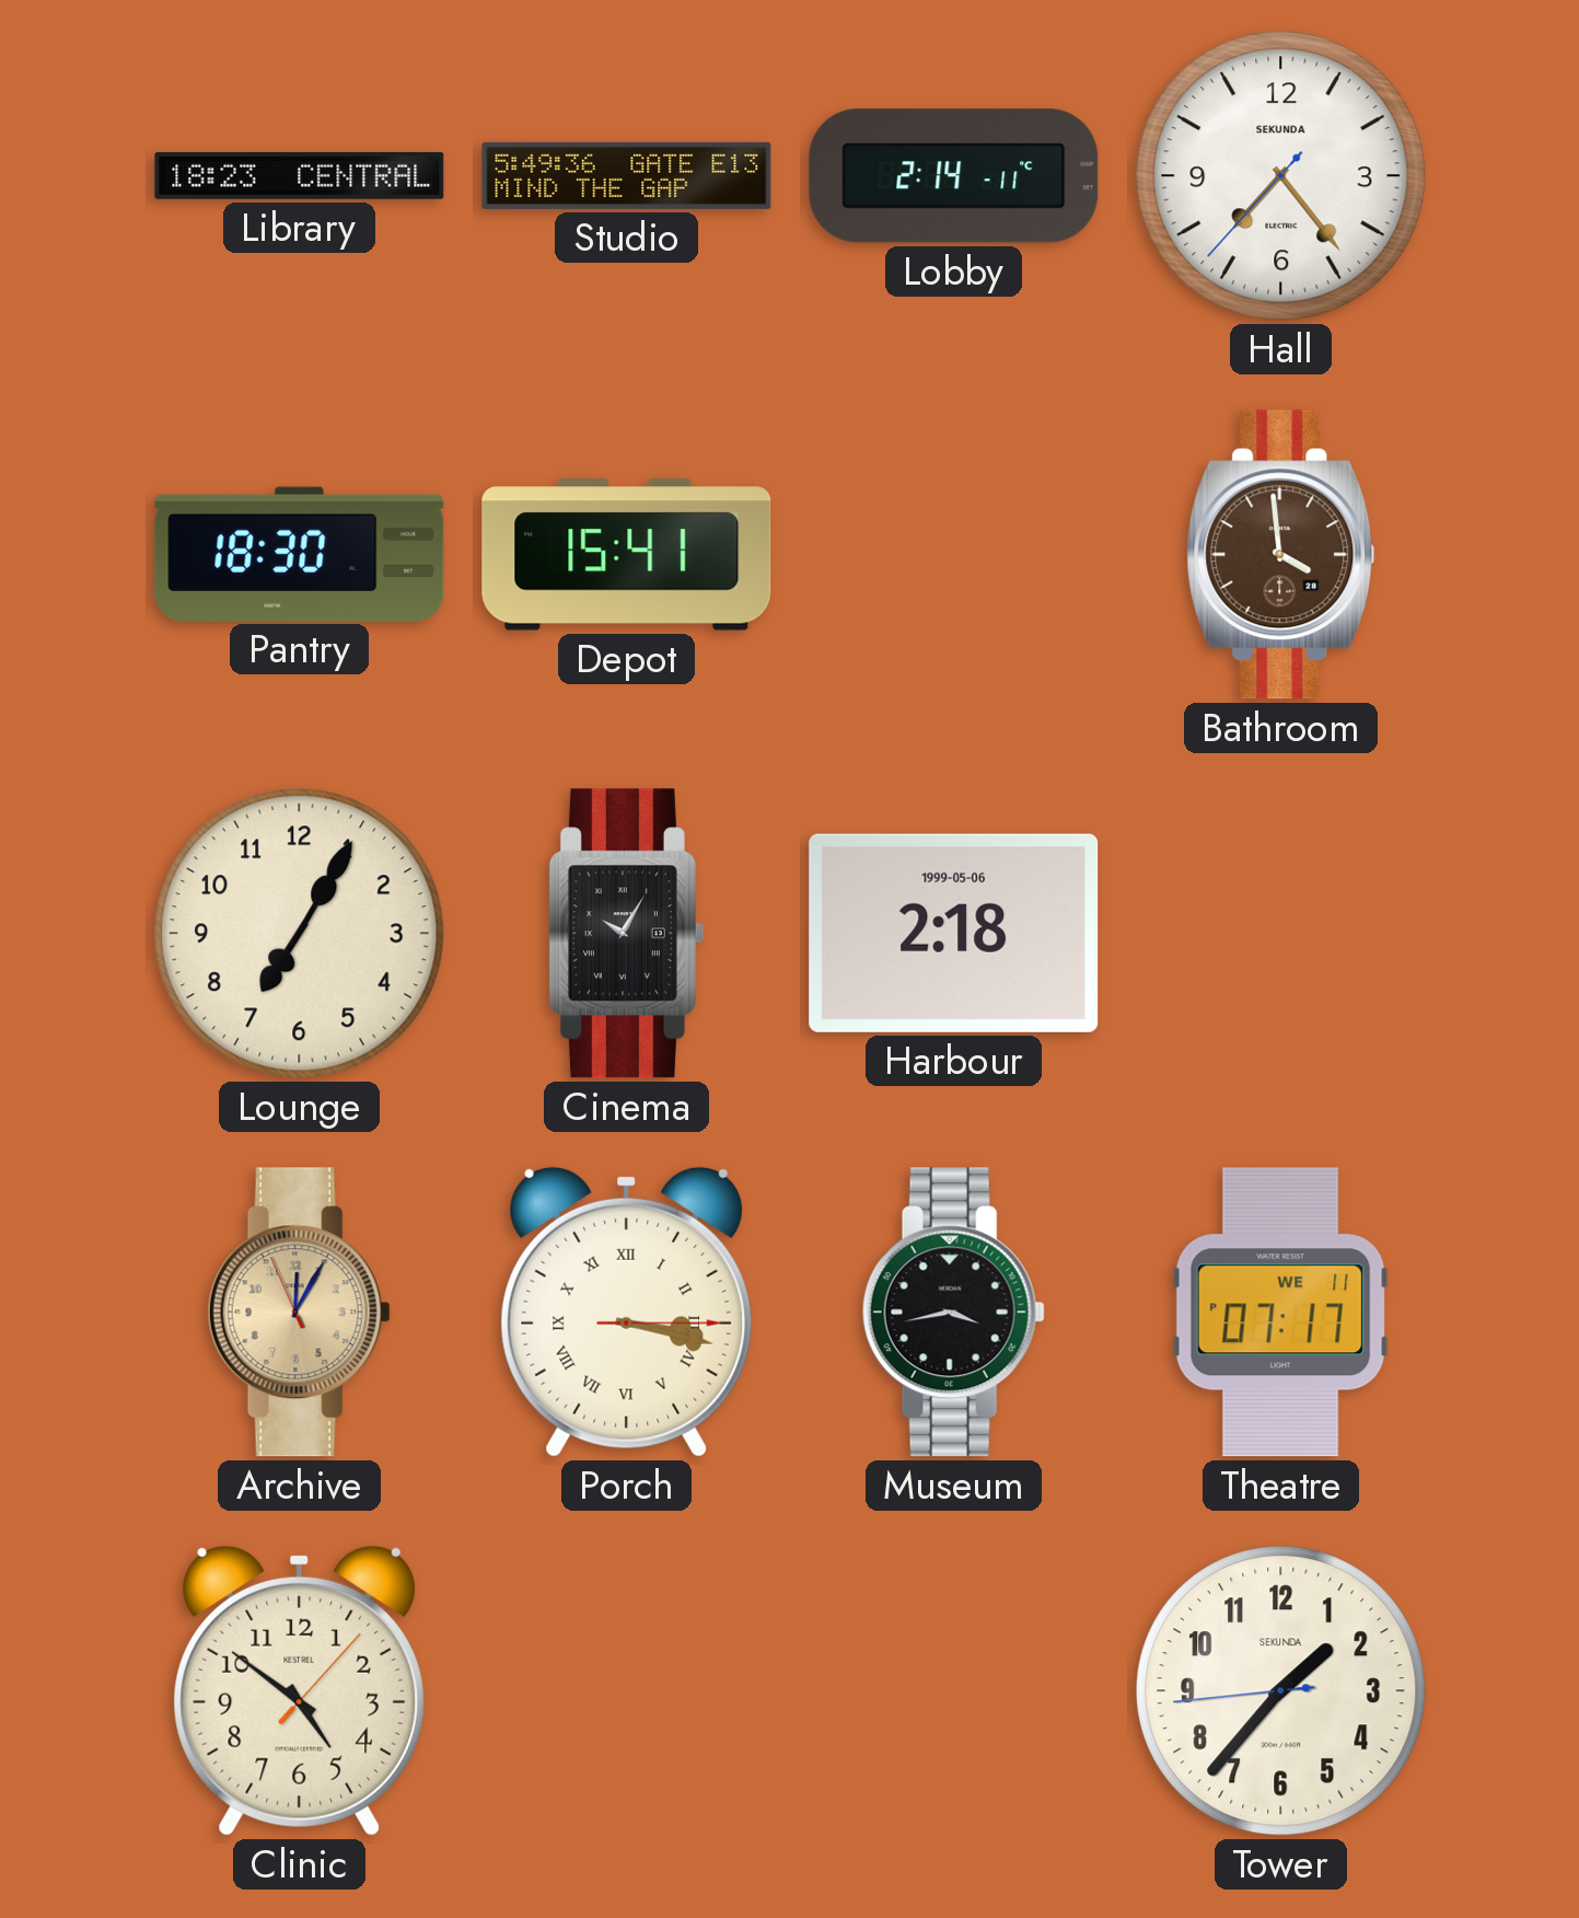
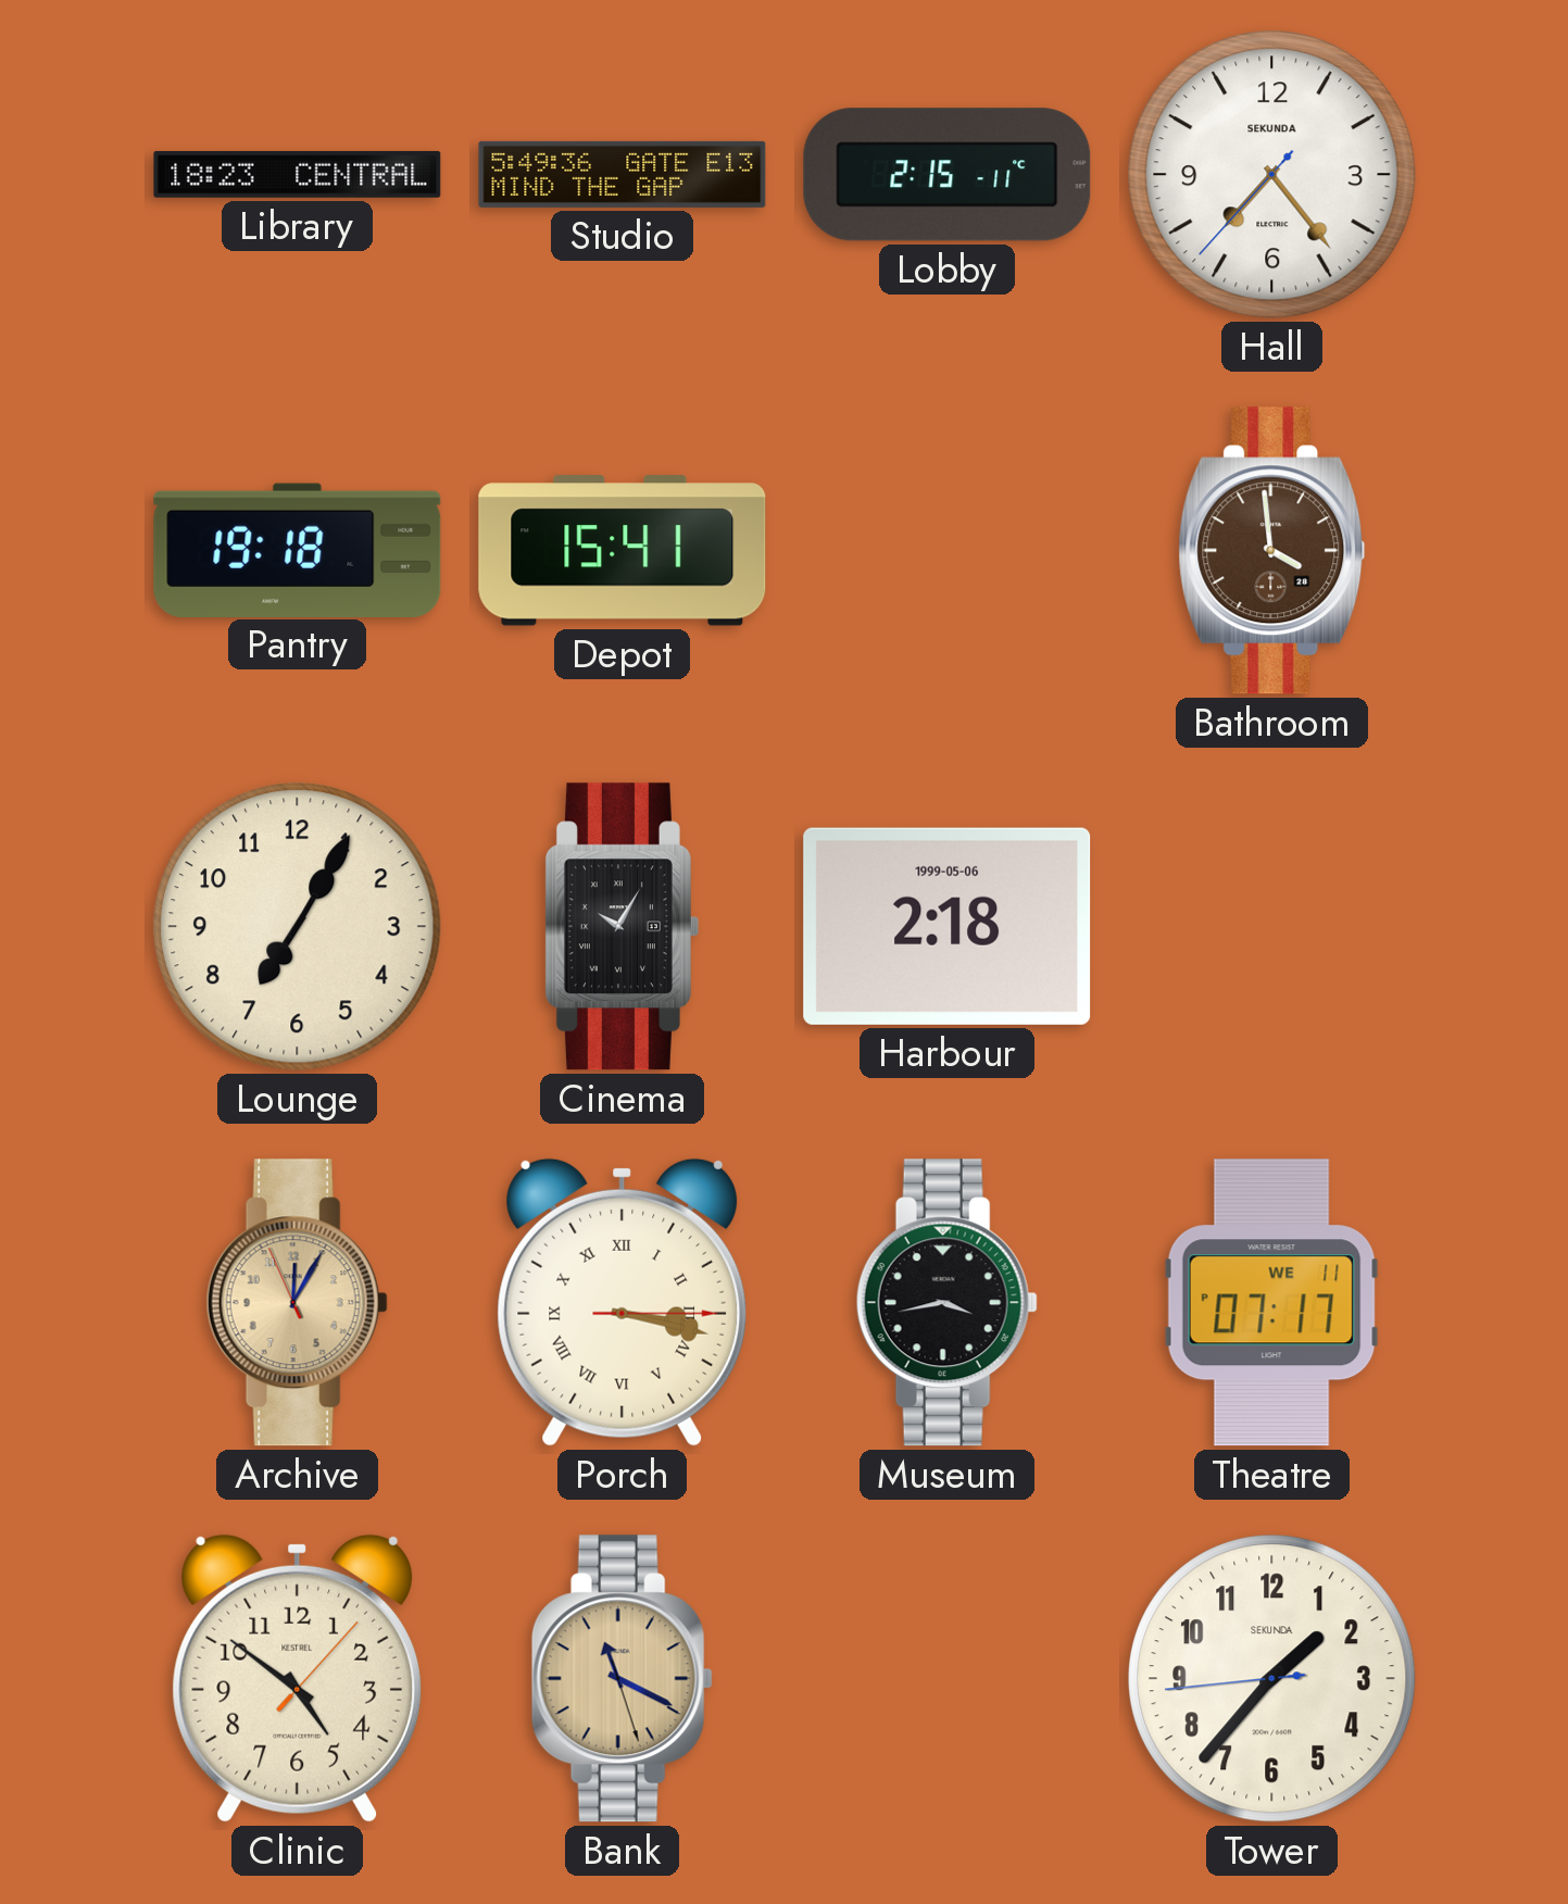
Lobby: 2:14 -> 2:15 (948, 175)
Pantry: 18:30 -> 19:18 (298, 550)
Bank: none -> 11:19 (622, 1679)
